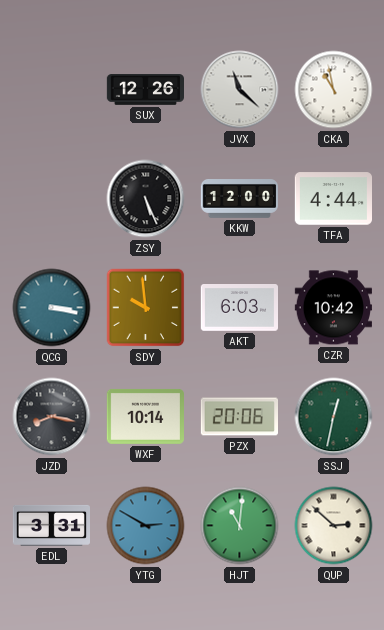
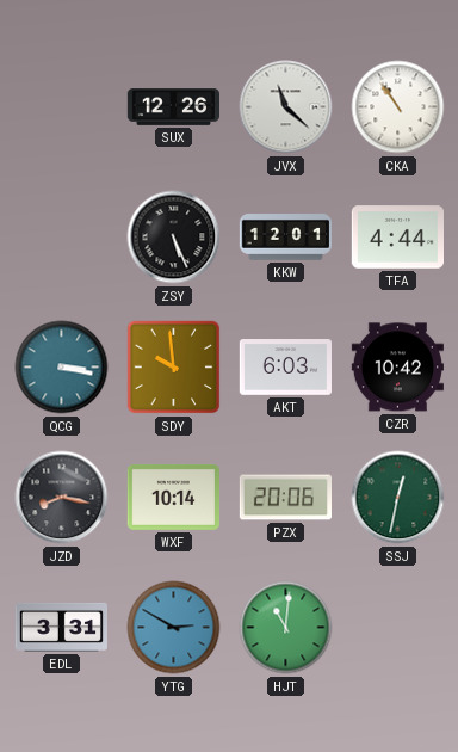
CKA: 10:58 -> 10:54 (398, 107)
KKW: 12:00 -> 12:01 (285, 238)
QUP: 2:52 -> none (334, 526)
